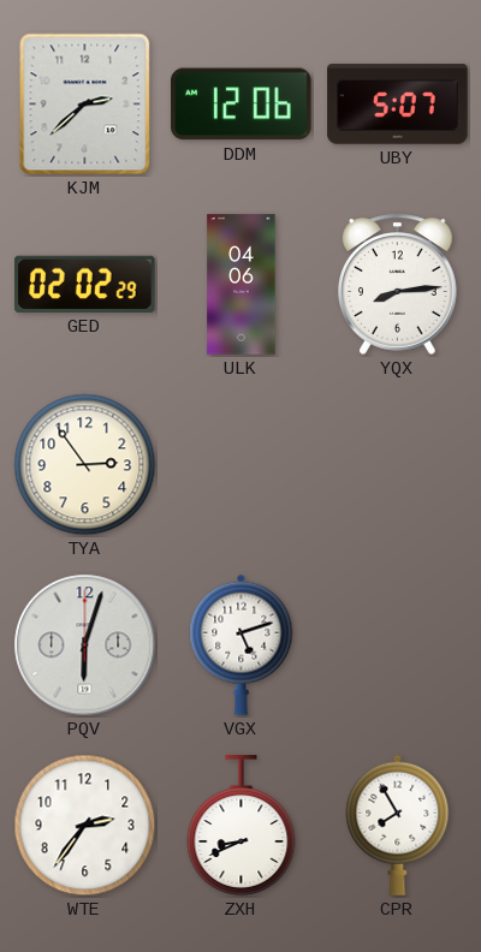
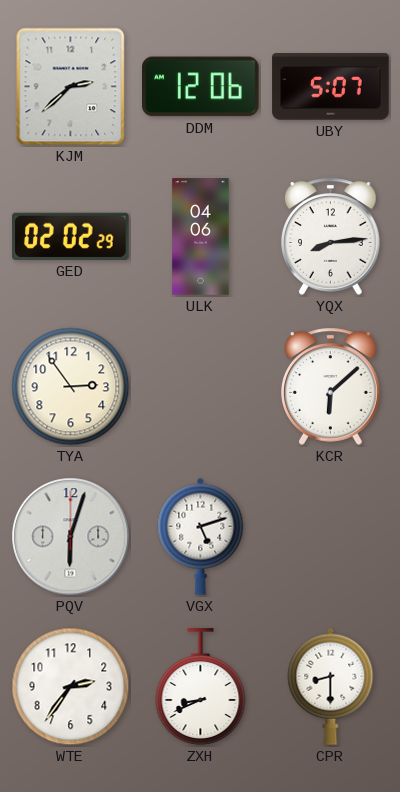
KCR: none -> 6:08 (331, 386)
CPR: 7:55 -> 8:30 (331, 686)
